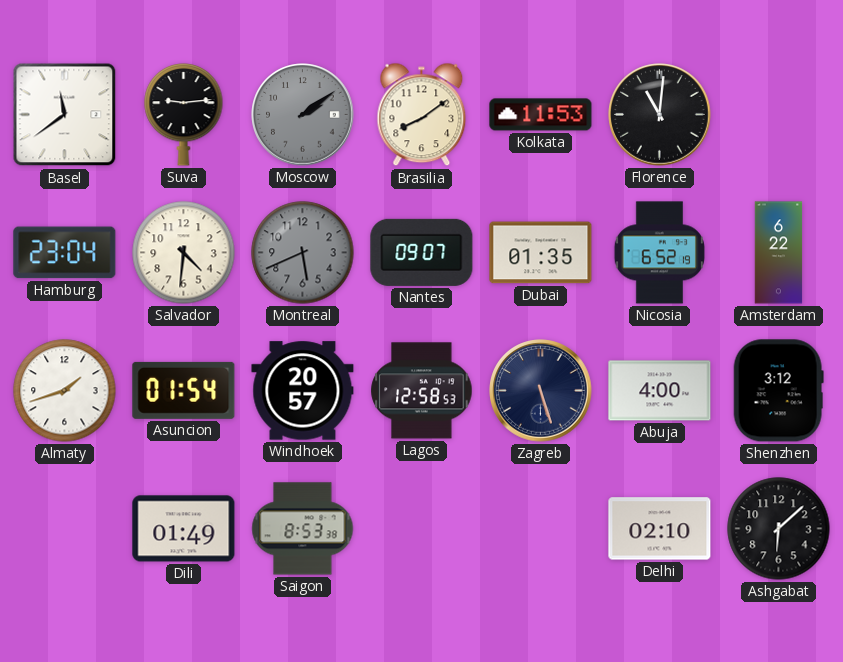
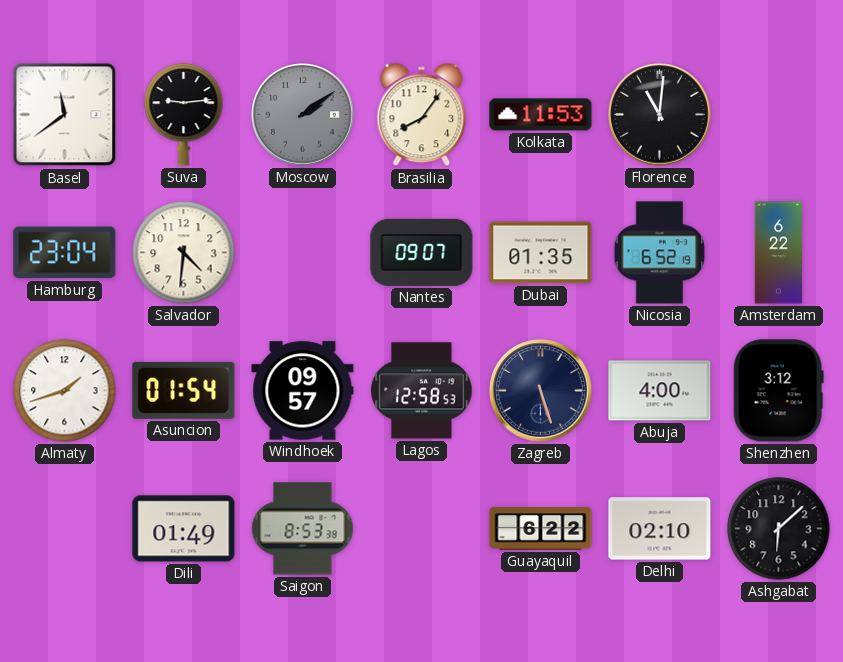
Brasilia: 8:09 -> 8:06 (422, 115)
Montreal: 5:41 -> none (303, 253)
Windhoek: 20:57 -> 09:57 (303, 391)
Guayaquil: none -> 6:22 (541, 529)
